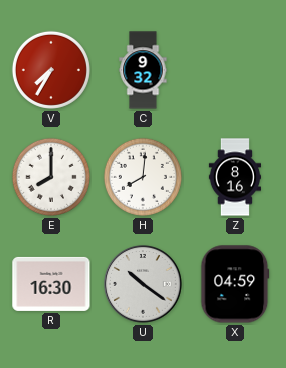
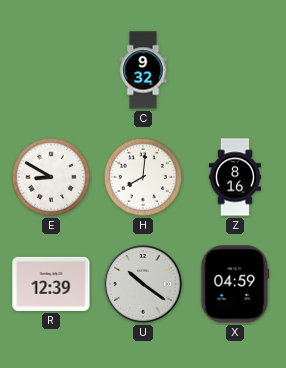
V: 7:35 -> none (51, 70)
E: 8:00 -> 8:50 (51, 177)
R: 16:30 -> 12:39 (51, 284)
